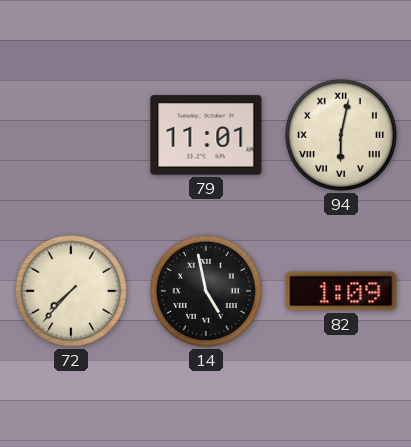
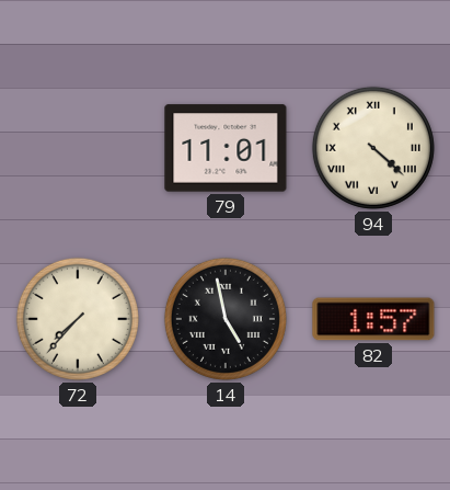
94: 6:02 -> 4:22 (373, 148)
82: 1:09 -> 1:57 (373, 319)
